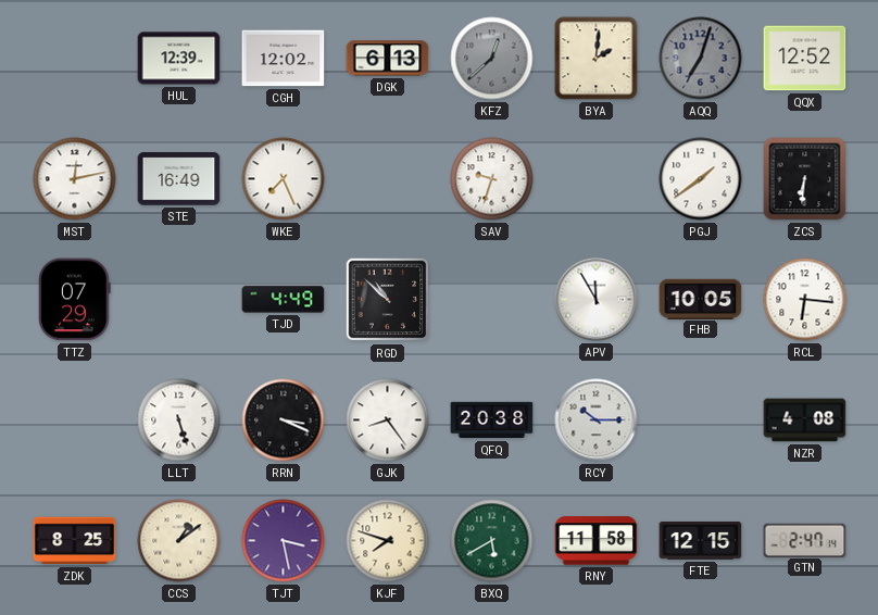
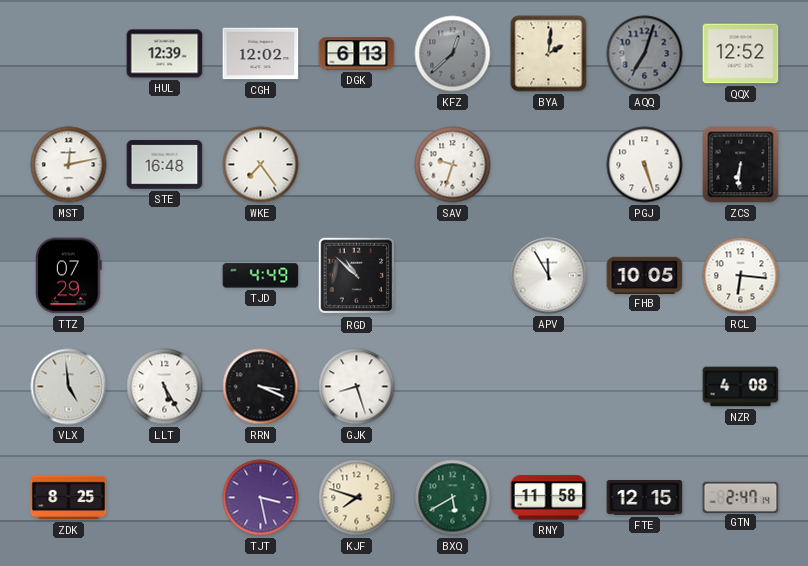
STE: 16:49 -> 16:48 (165, 165)
WKE: 7:26 -> 7:24 (261, 165)
PGJ: 1:39 -> 5:27 (645, 165)
VLX: none -> 4:59 (69, 387)
LLT: 5:27 -> 5:25 (165, 387)
GJK: 8:24 -> 8:27 (357, 387)
QFQ: 20:38 -> none (492, 421)
RCY: 10:15 -> none (597, 421)
CCS: 1:09 -> none (179, 541)
